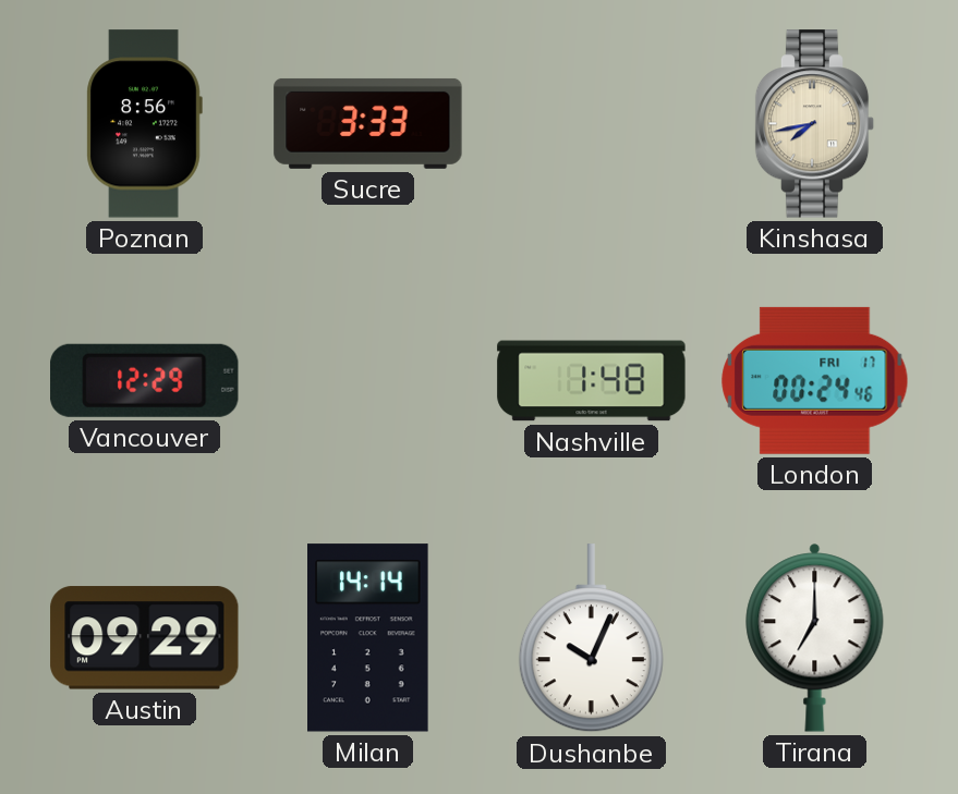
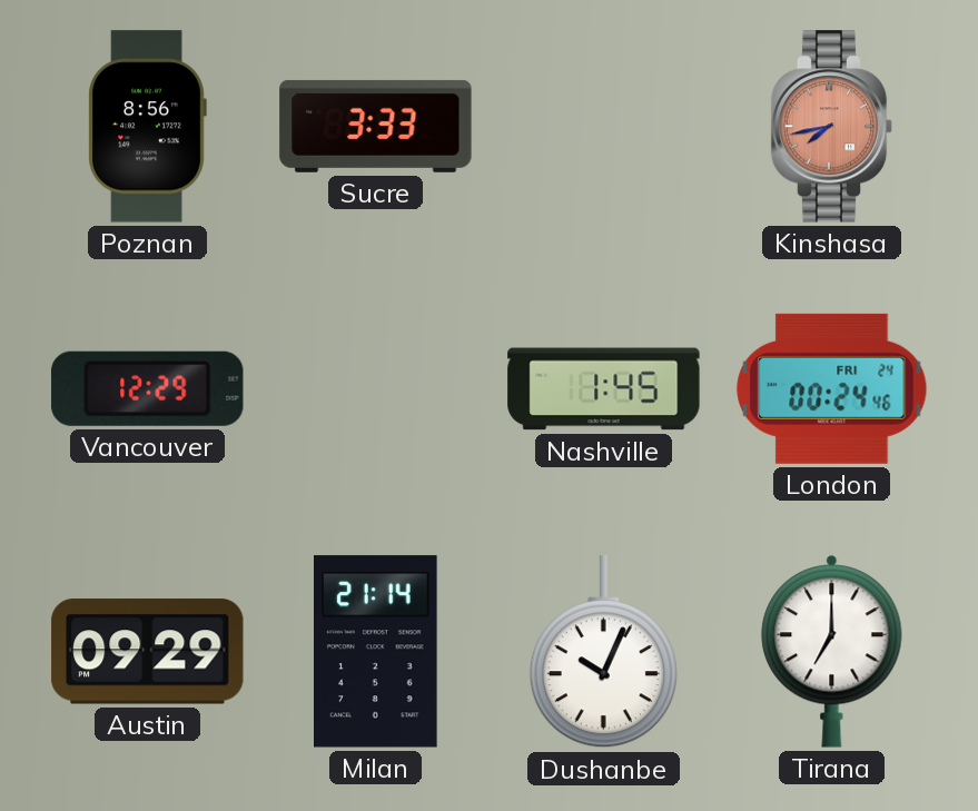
Kinshasa dial: cream -> salmon (832, 127)
Nashville: 1:48 -> 1:45 (604, 389)
London date: FRI 17 -> FRI 24 (832, 388)
Milan: 14:14 -> 21:14 (376, 652)
